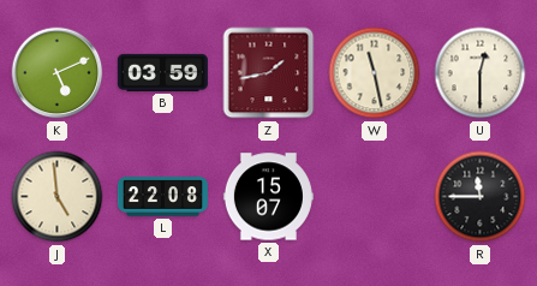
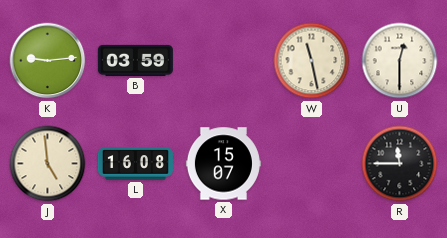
K: 5:11 -> 9:14 (48, 61)
Z: 1:43 -> none (269, 73)
L: 22:08 -> 16:08 (135, 164)
